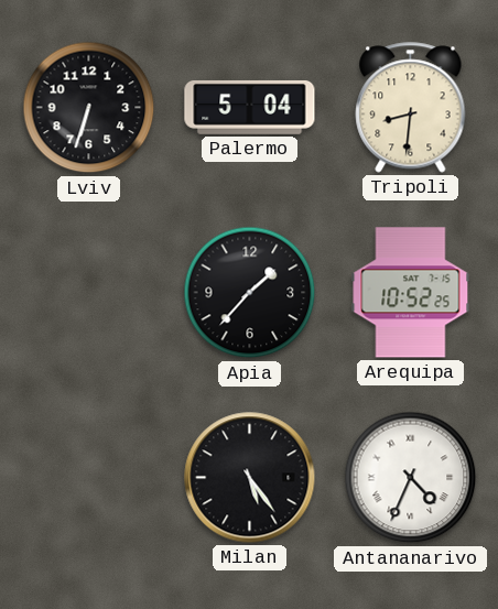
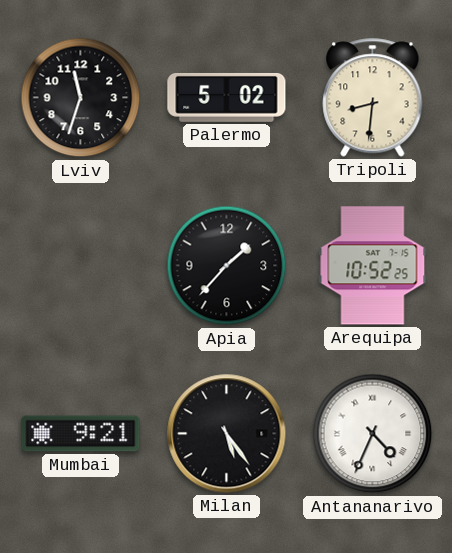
Lviv: 6:33 -> 11:33 (81, 98)
Palermo: 5:04 -> 5:02 (227, 97)
Mumbai: none -> 9:21 (81, 434)
